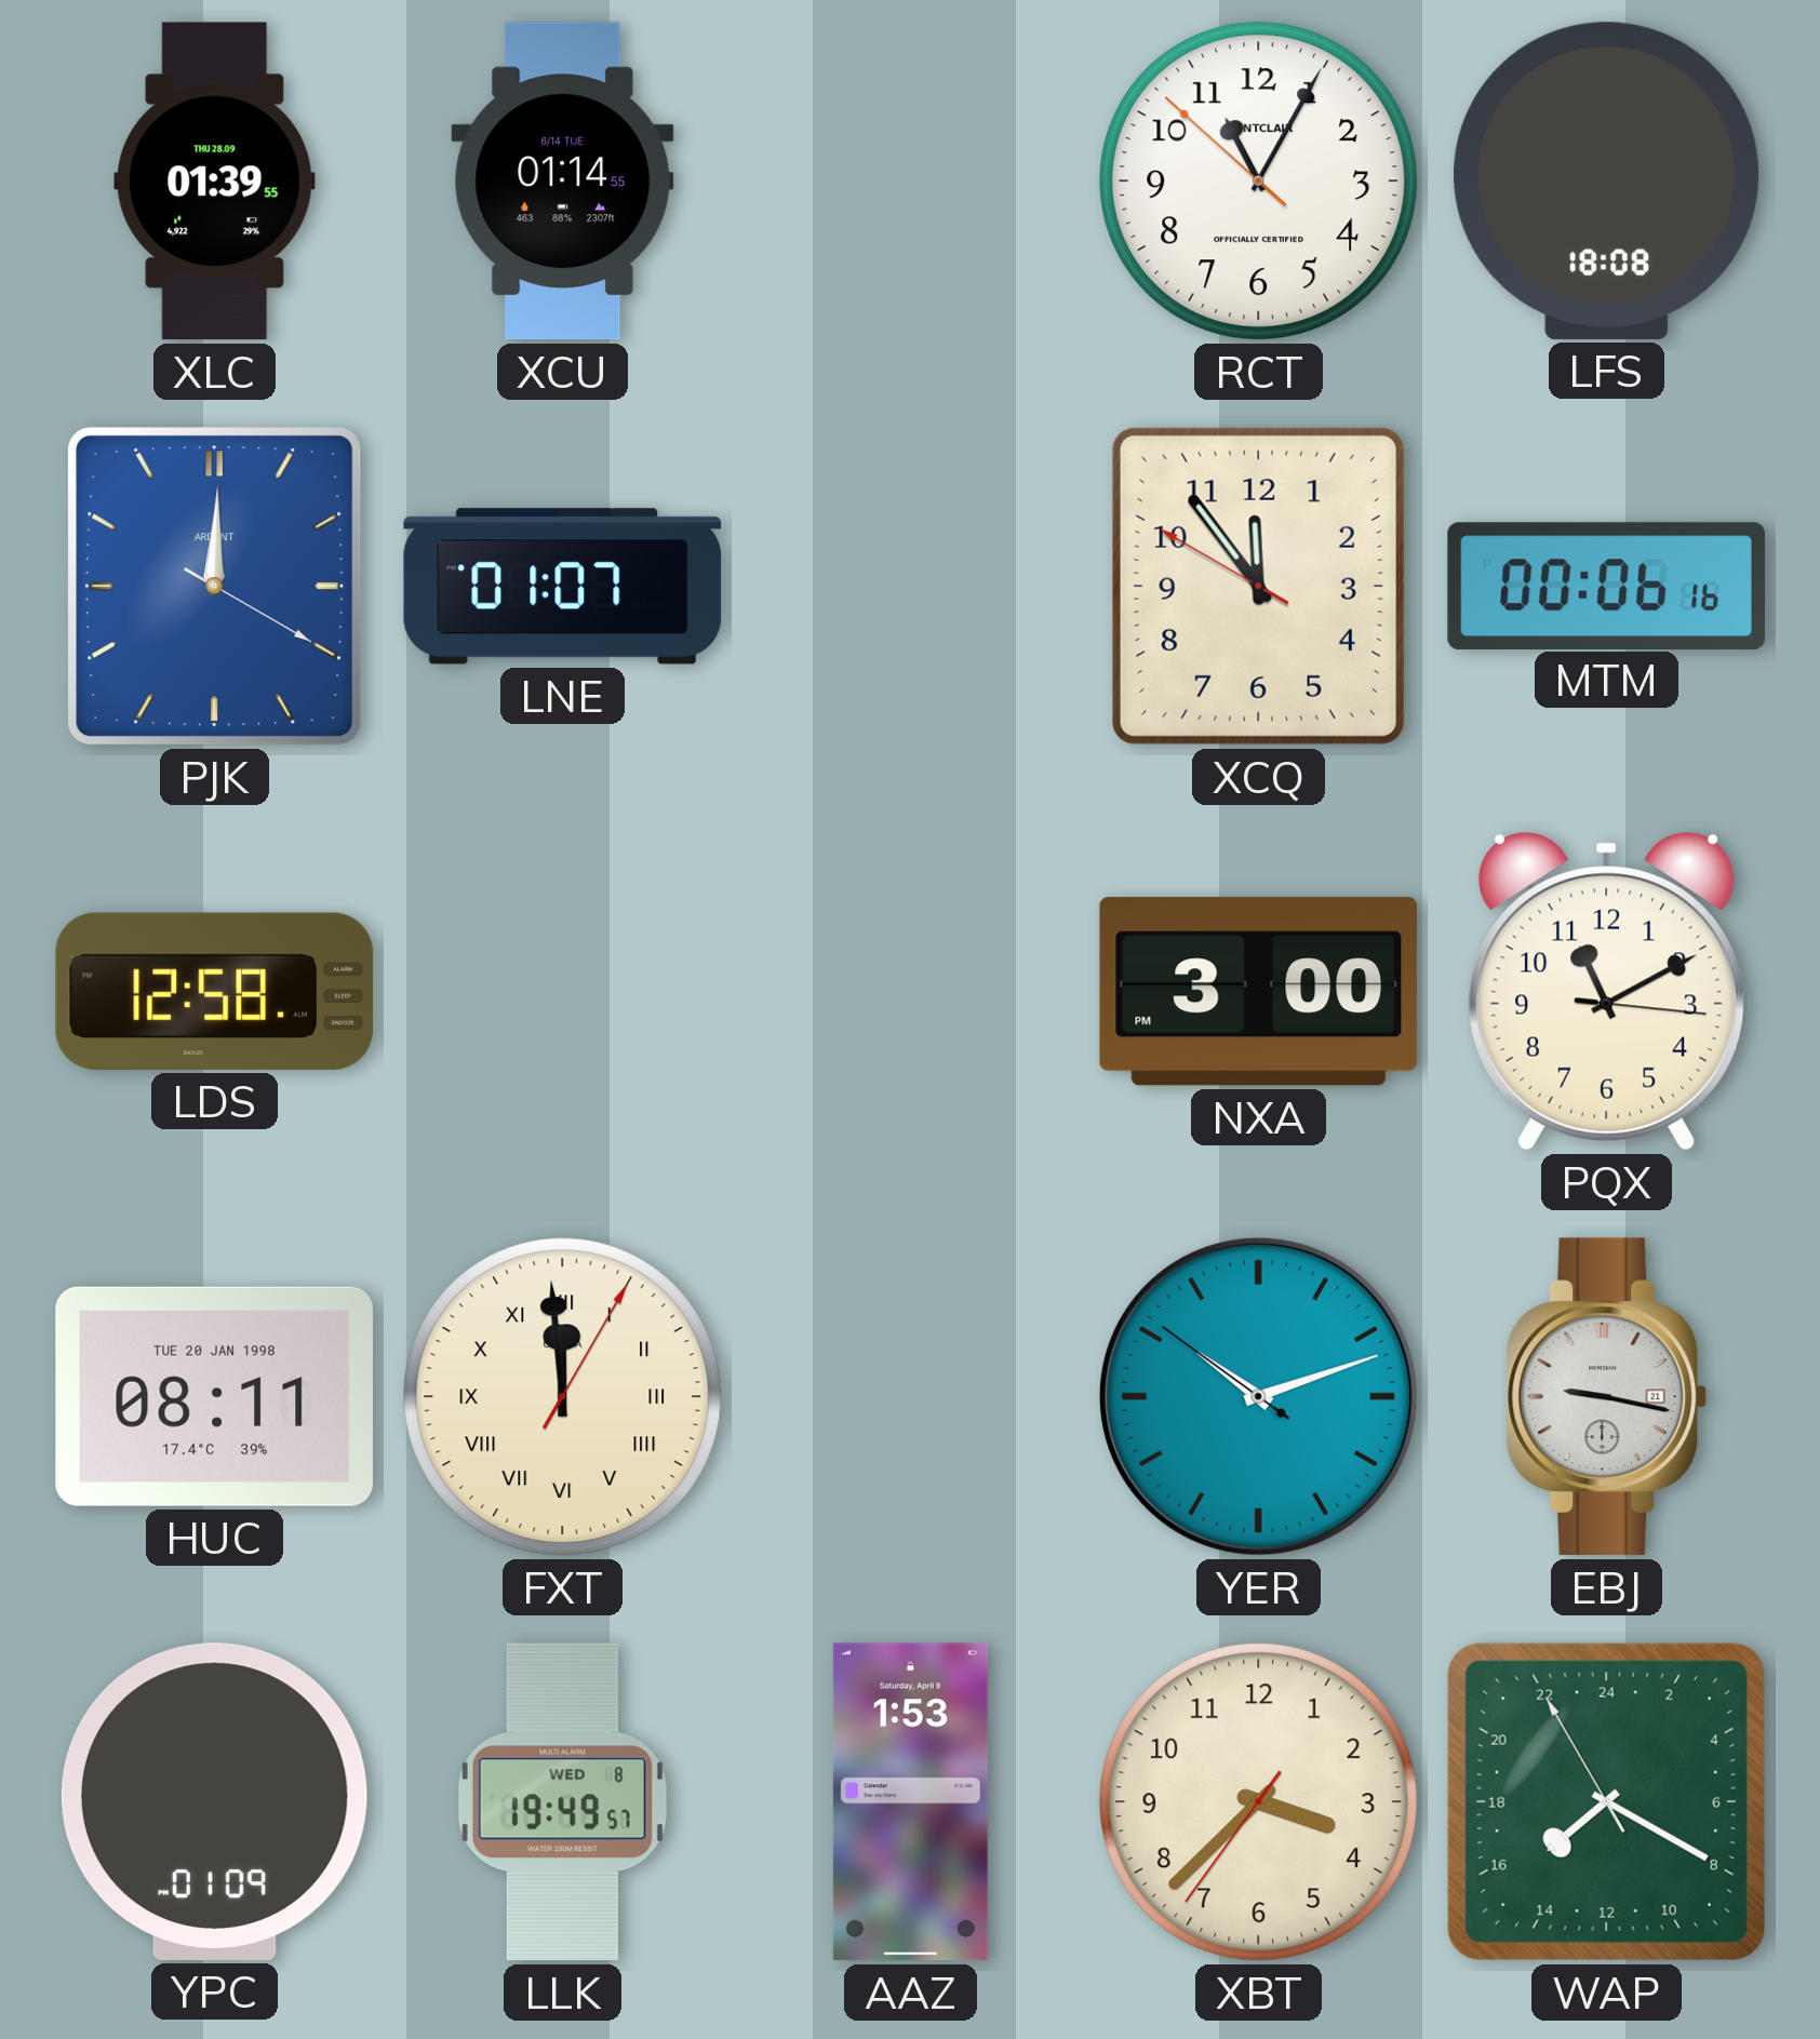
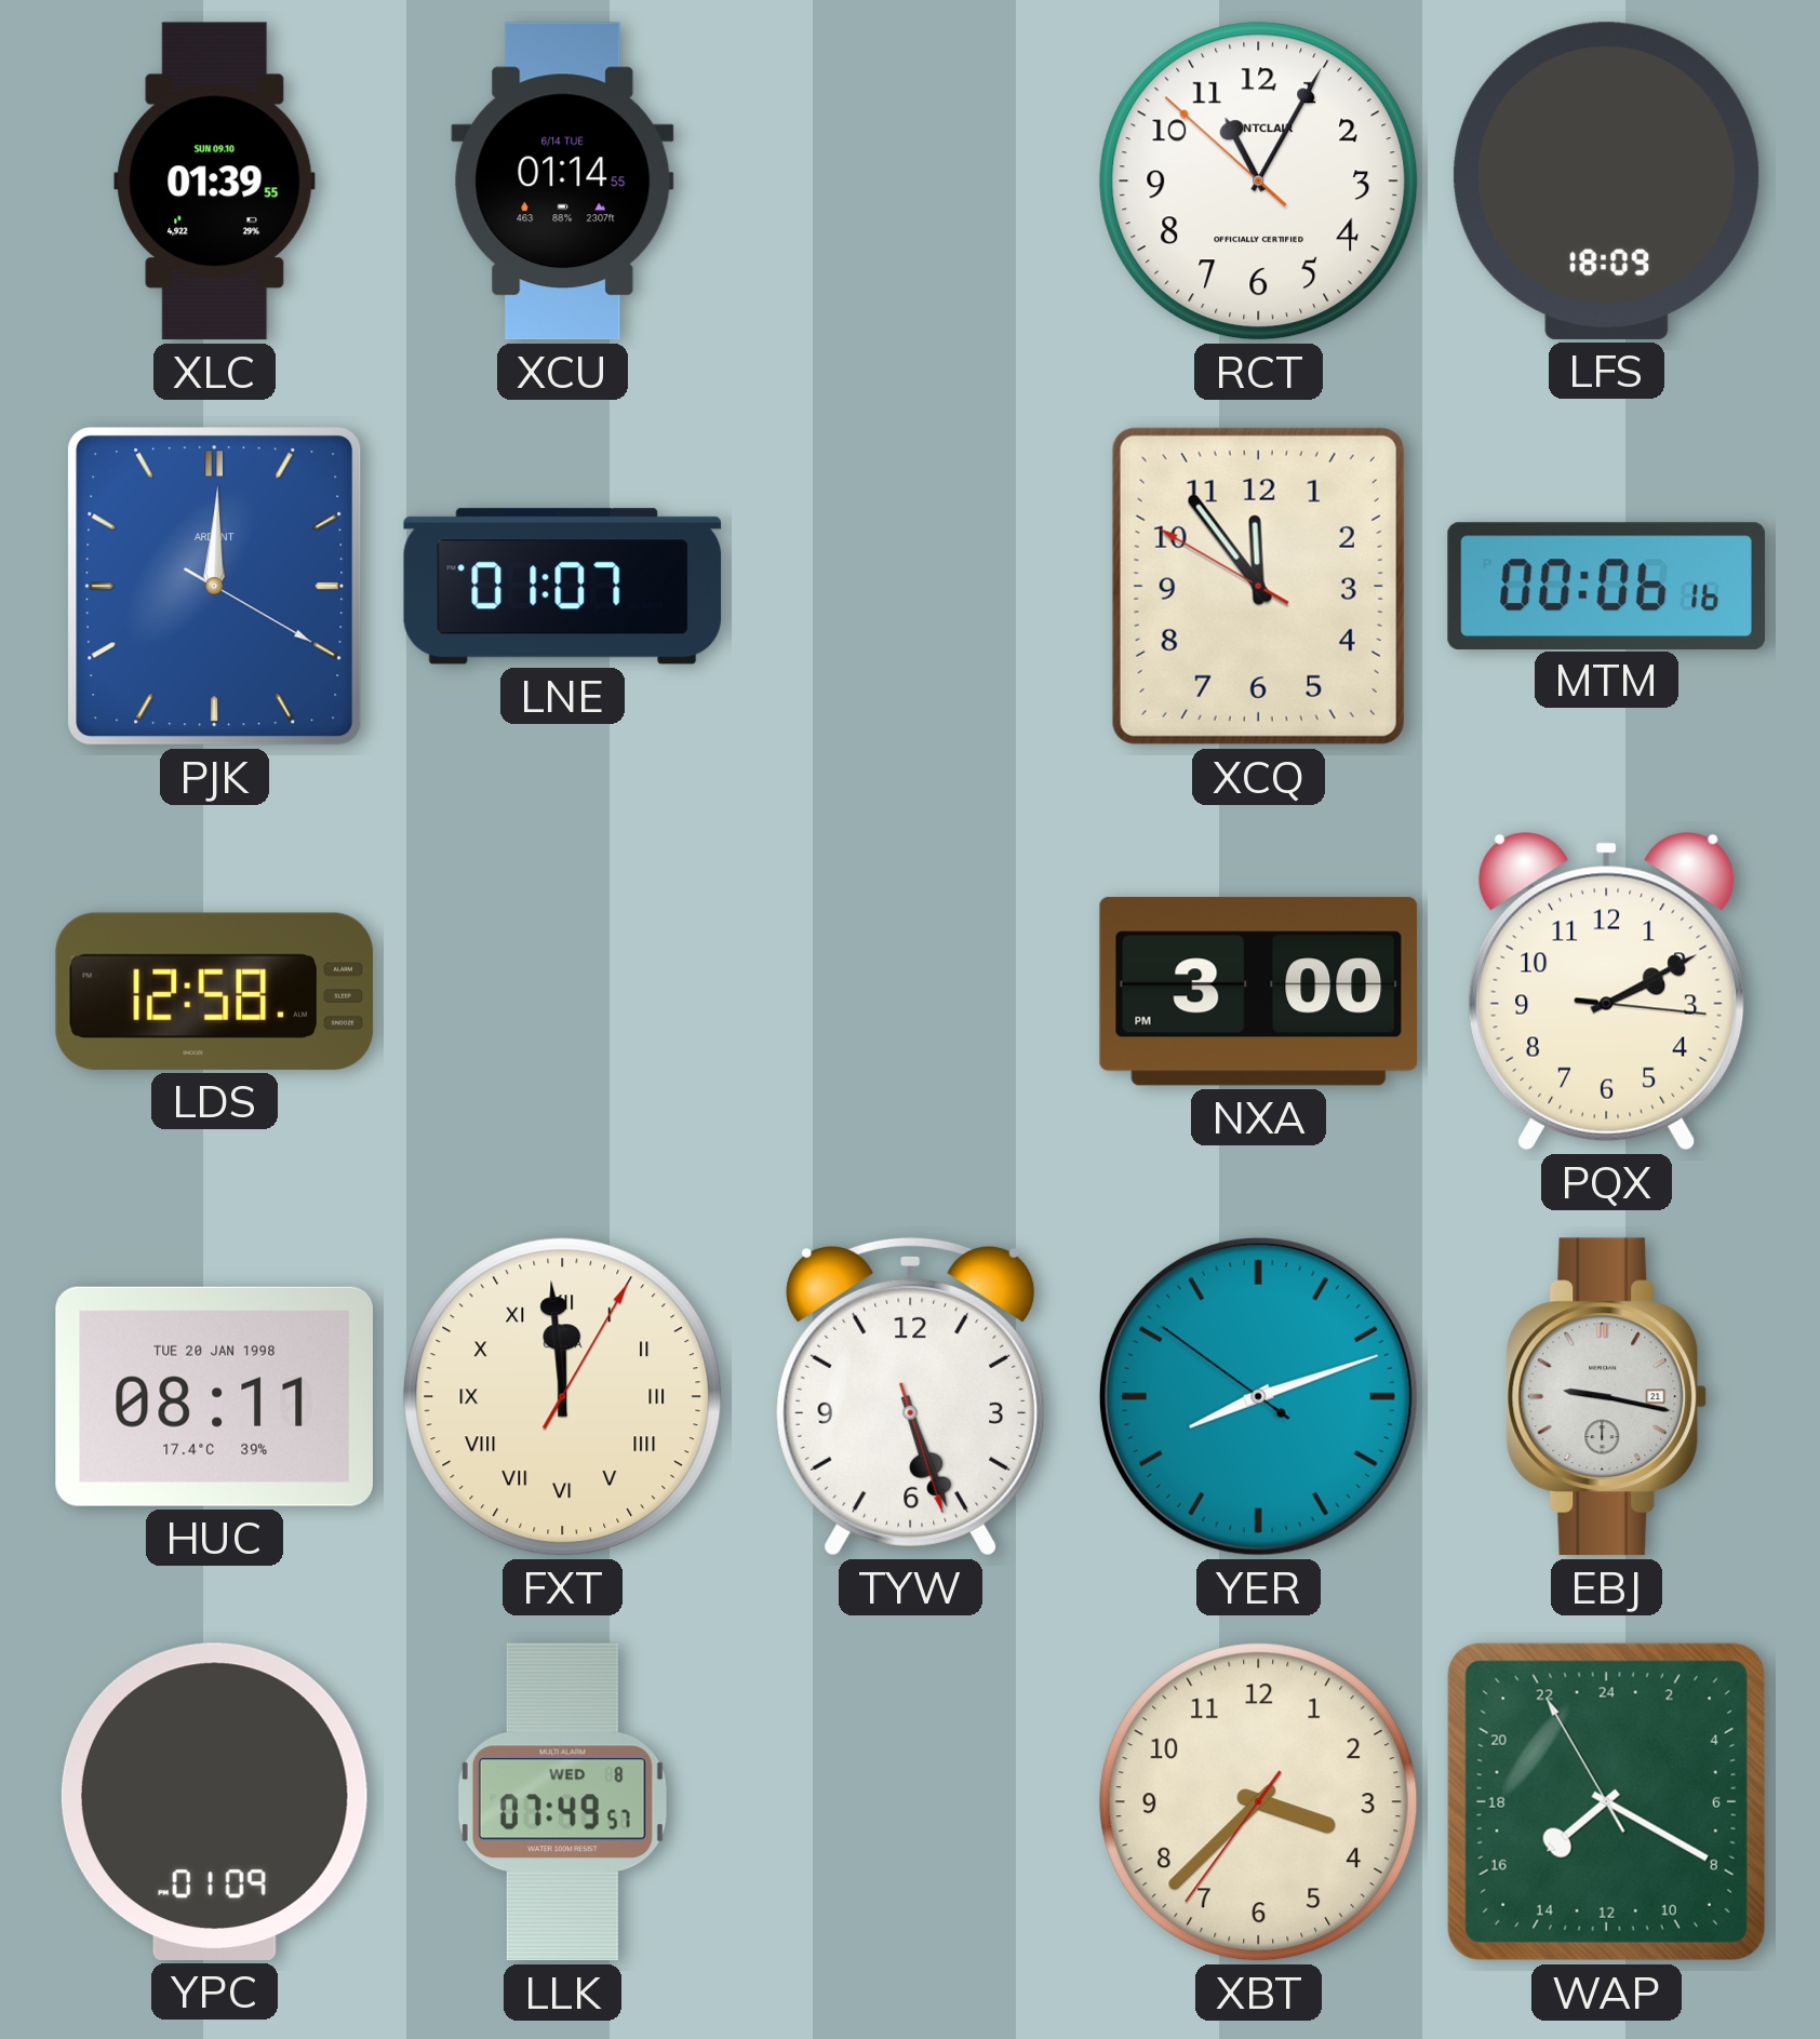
XLC date: THU 28.09 -> SUN 09.10 (215, 182)
LFS: 18:08 -> 18:09 (1607, 180)
PQX: 11:10 -> 2:10 (1606, 992)
TYW: none -> 5:26 (911, 1396)
YER: 10:11 -> 8:11 (1258, 1396)
LLK: 19:49 -> 07:49 (562, 1802)
AAZ: 1:53 -> none (910, 1802)
